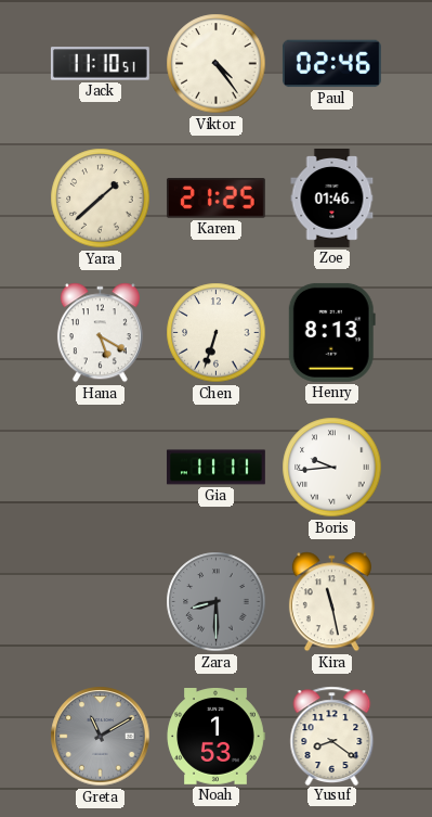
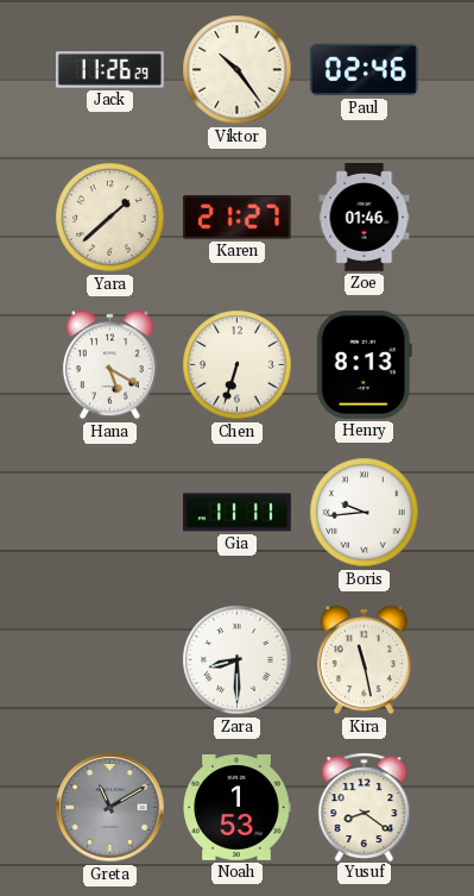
Jack: 11:10 -> 11:26 (109, 70)
Viktor: 4:24 -> 10:24 (238, 70)
Karen: 21:25 -> 21:27 (236, 218)
Zara dial: grey -> white (238, 660)
